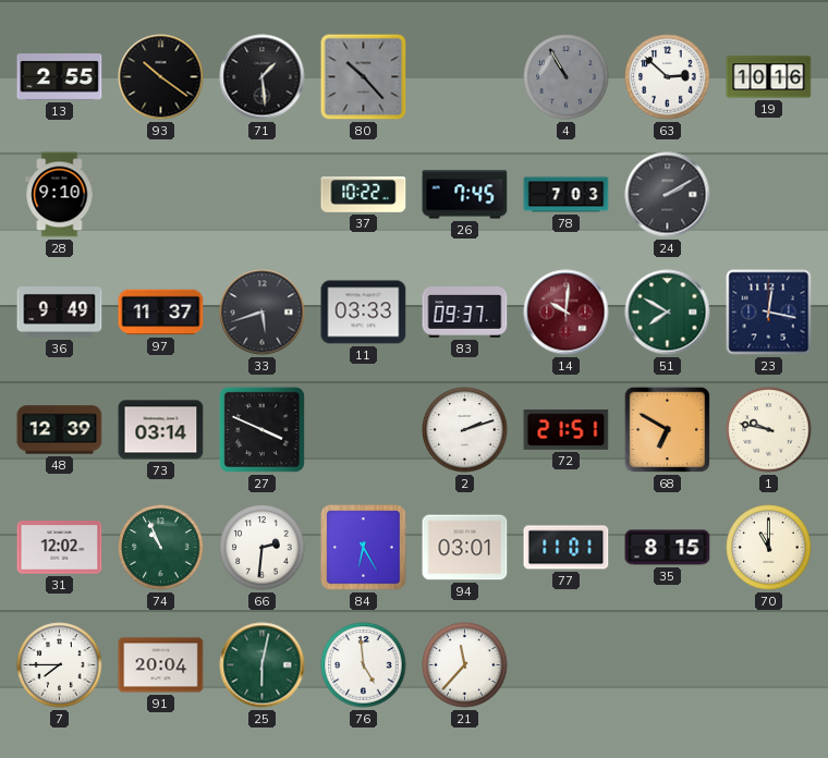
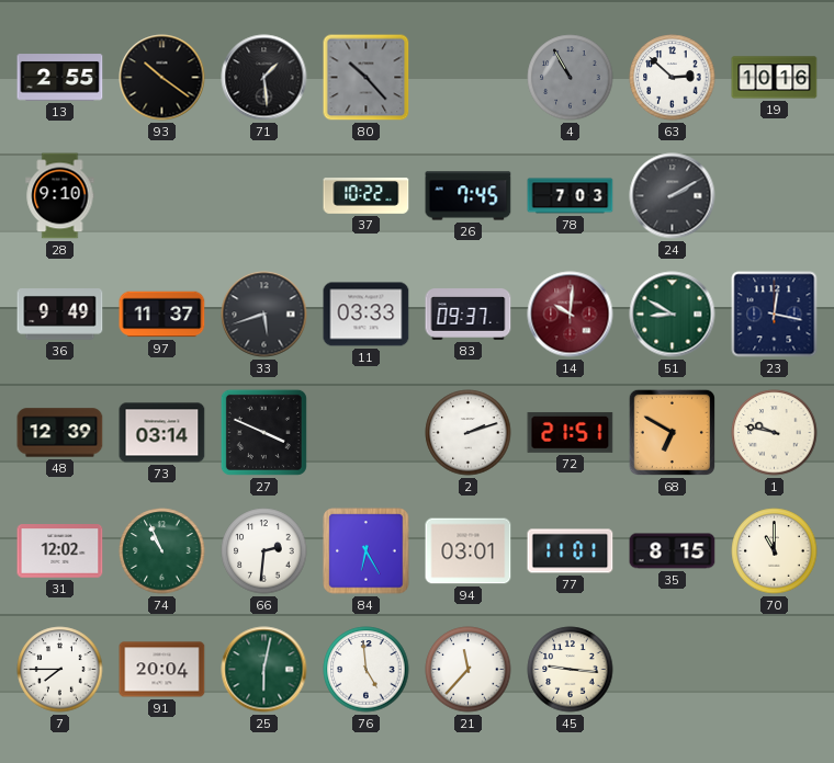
51: 7:50 -> 8:50 (673, 315)
45: none -> 9:16 (571, 670)
